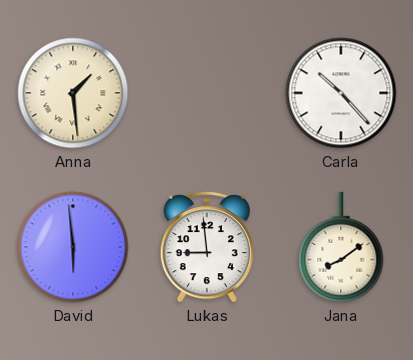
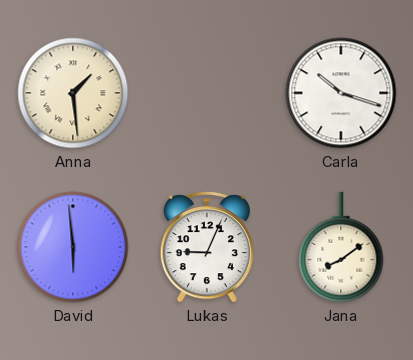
Carla: 10:23 -> 10:18 (341, 93)
Lukas: 8:59 -> 9:04 (207, 248)
